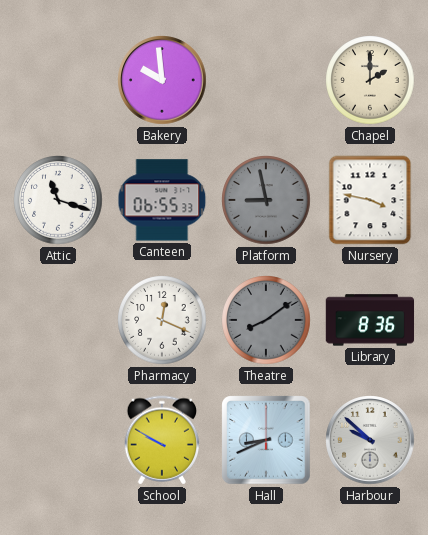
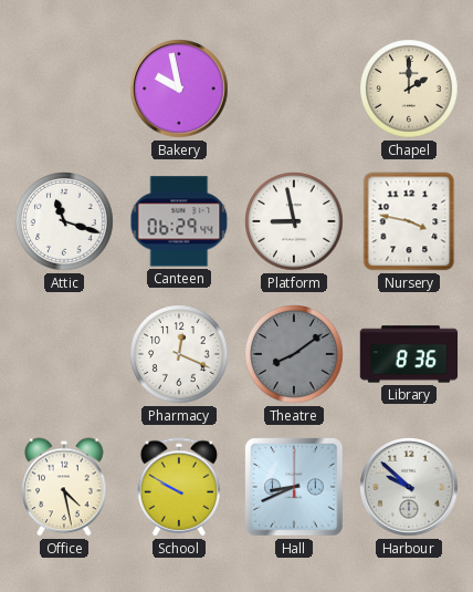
Bakery: 9:59 -> 9:58 (179, 89)
Canteen: 06:55 -> 06:29 (179, 221)
Platform dial: grey -> white (294, 221)
Office: none -> 4:28 (64, 487)
